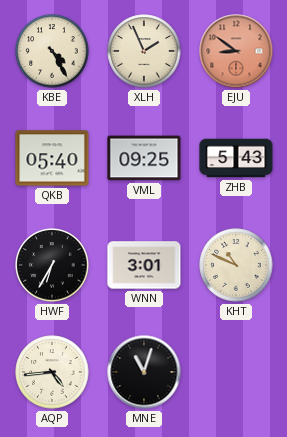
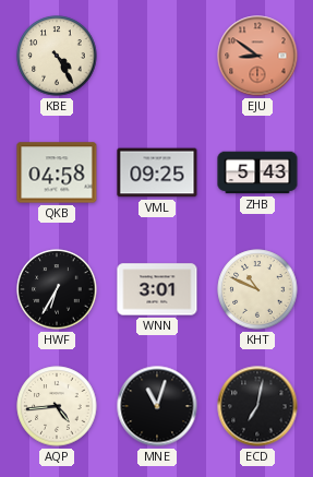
XLH: 1:56 -> none (144, 51)
QKB: 05:40 -> 04:58 (57, 172)
ECD: none -> 7:02 (257, 406)
